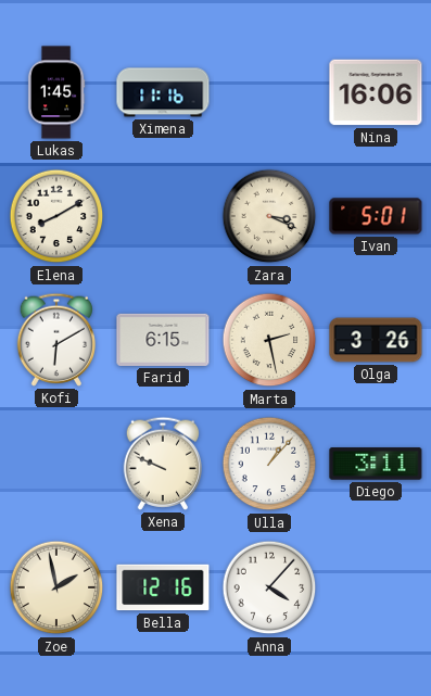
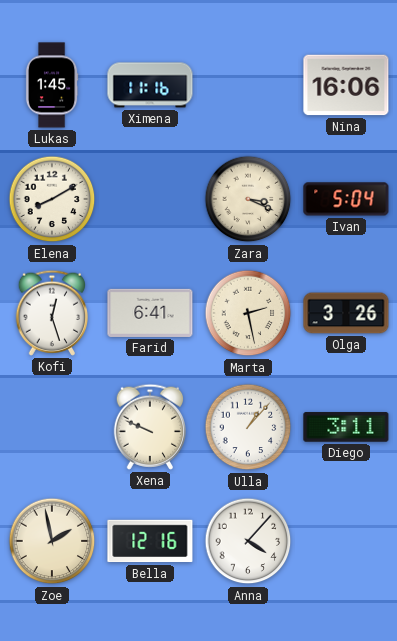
Ivan: 5:01 -> 5:04 (346, 199)
Kofi: 6:10 -> 12:27 (51, 313)
Farid: 6:15 -> 6:41 (150, 313)
